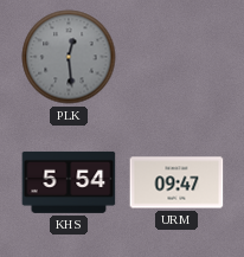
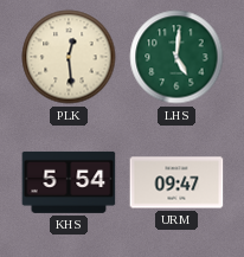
PLK dial: grey -> cream (69, 57)
LHS: none -> 5:01 (176, 57)
